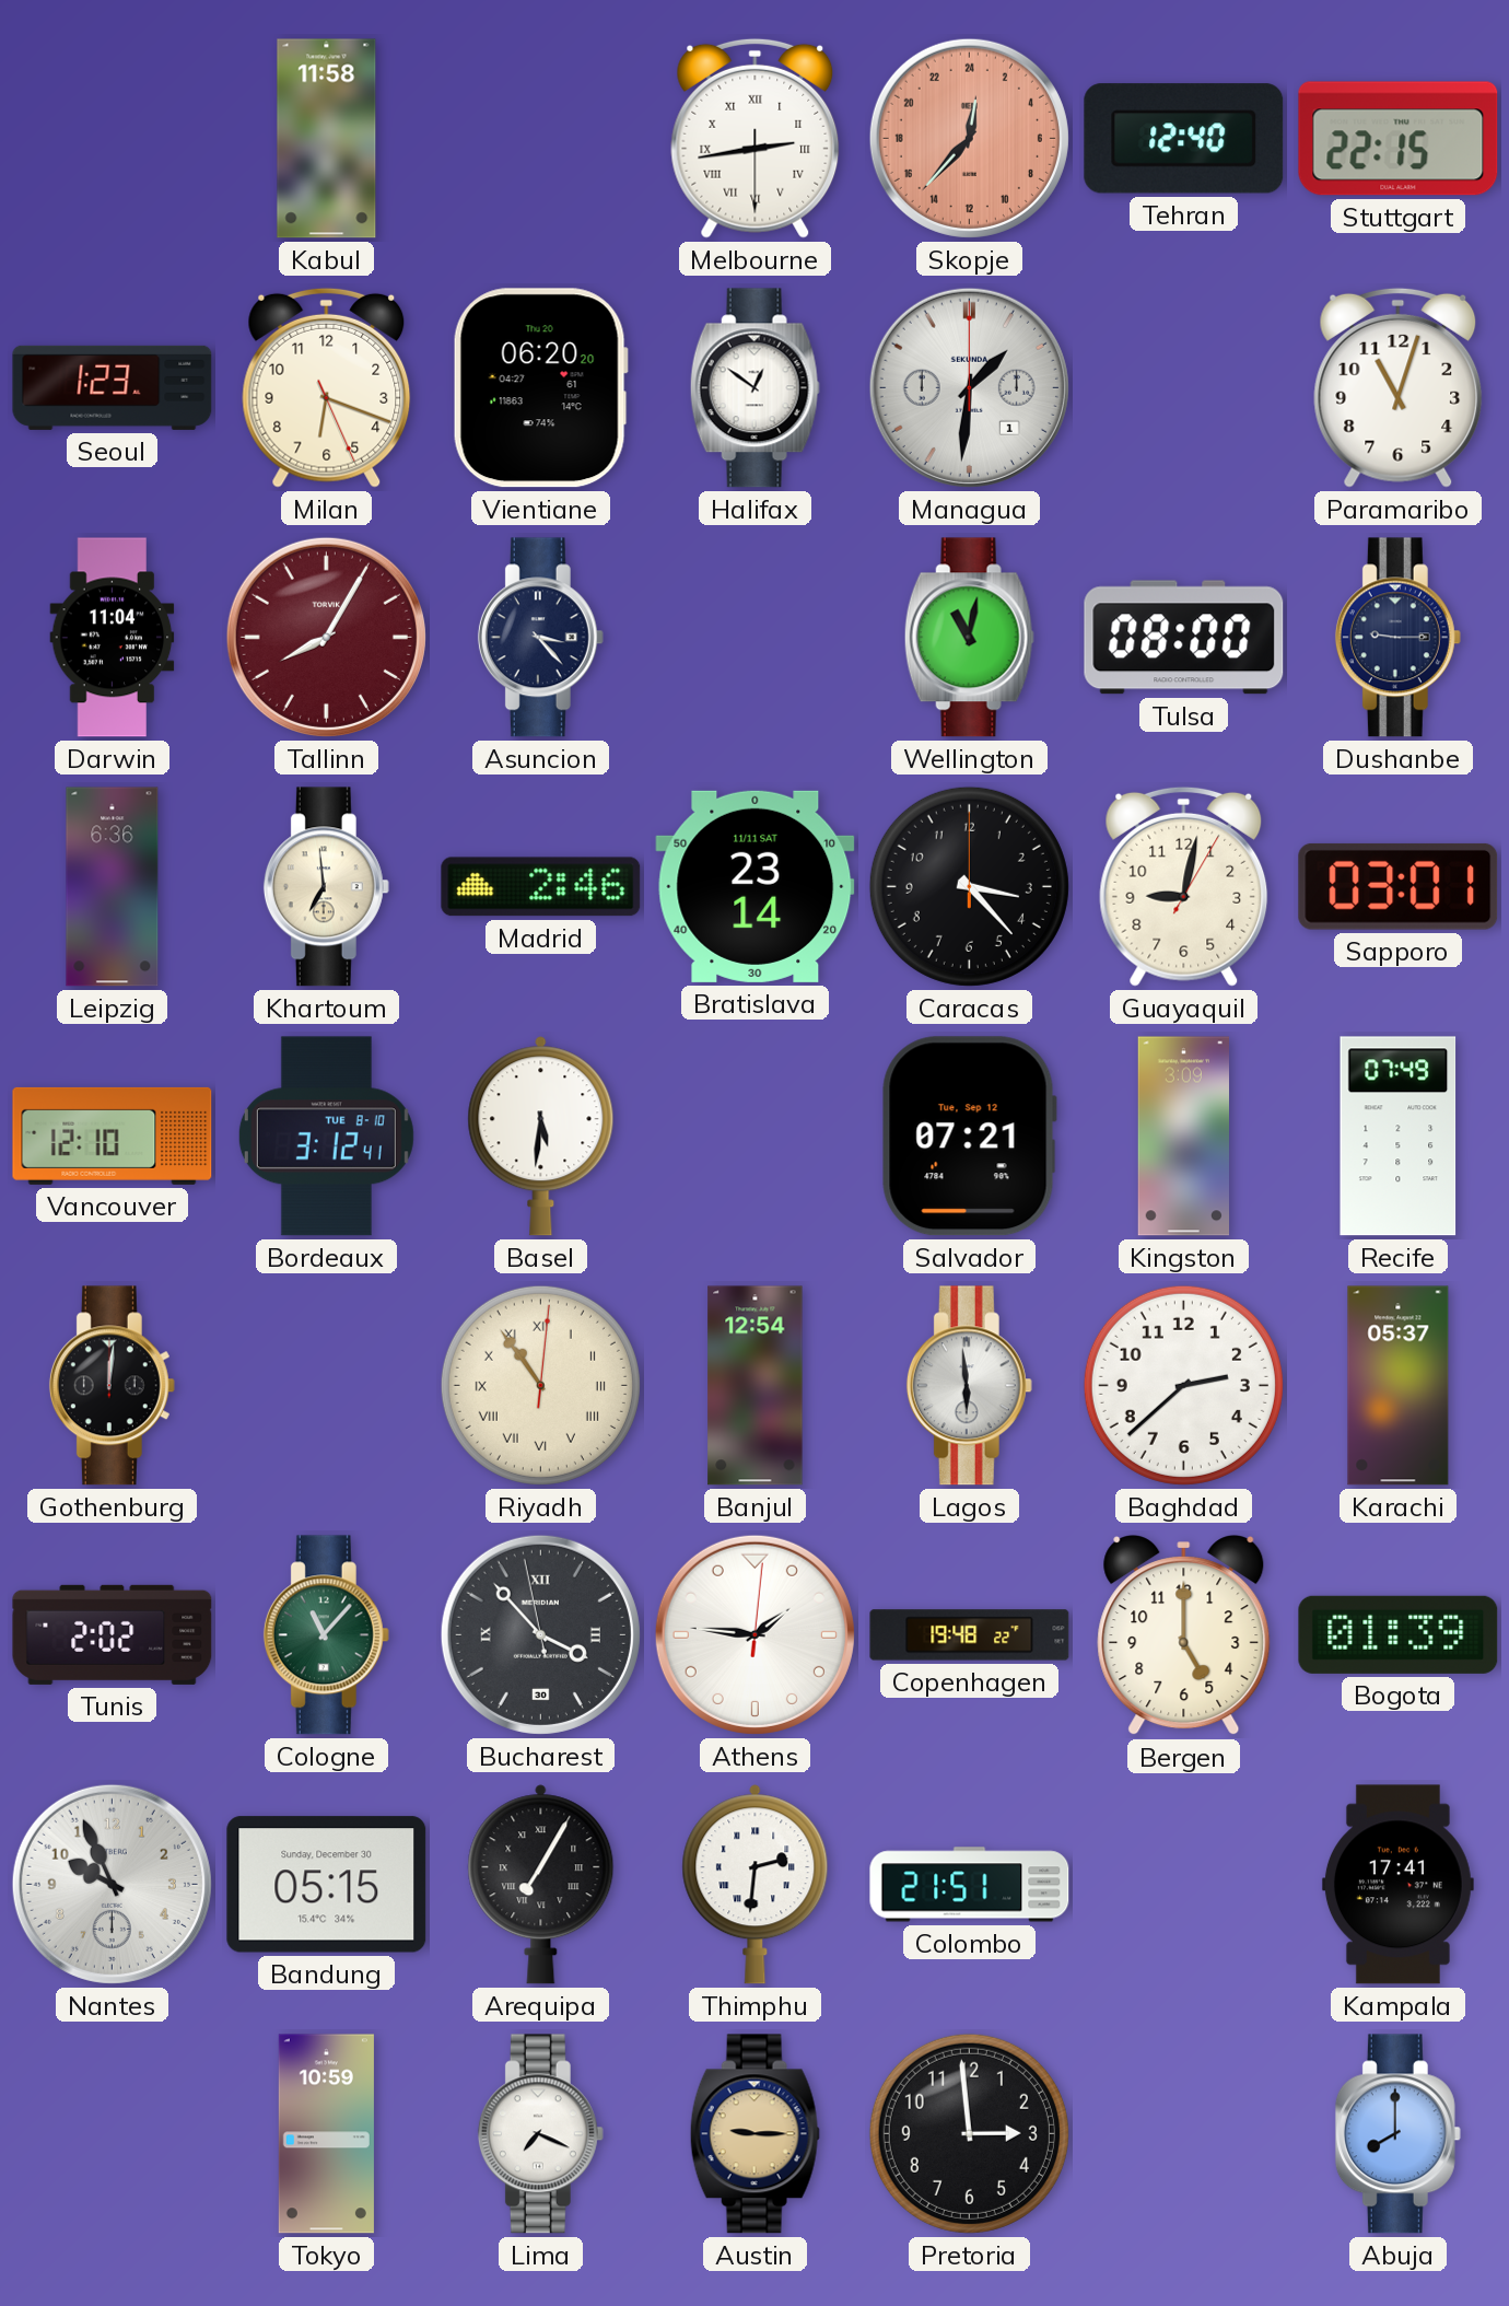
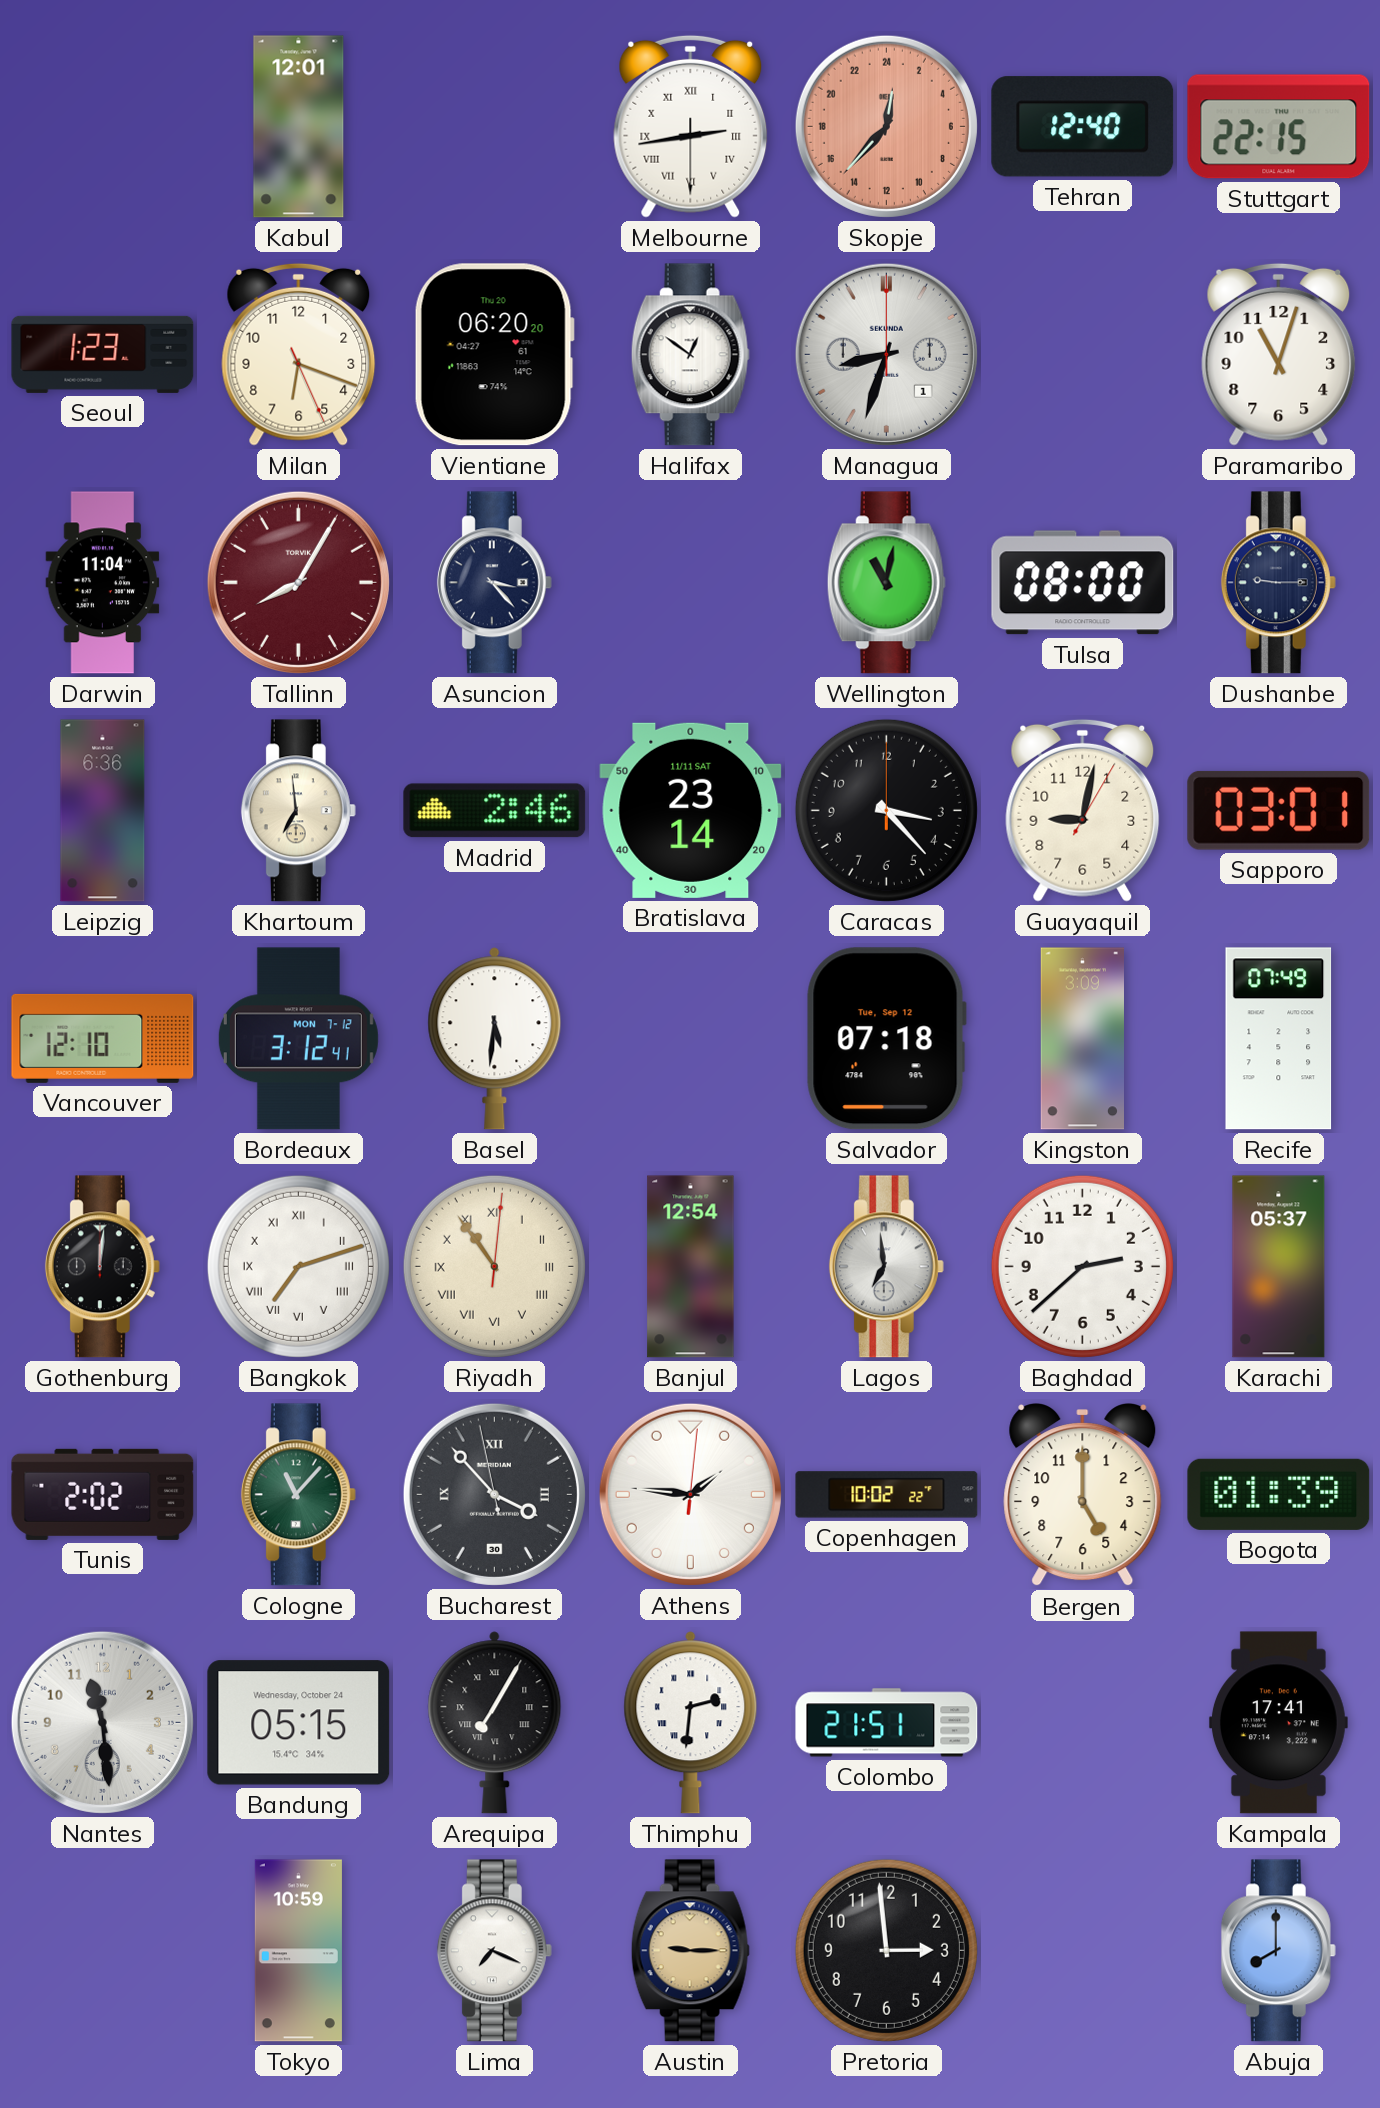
Kabul: 11:58 -> 12:01 (299, 127)
Managua: 1:31 -> 8:33 (886, 354)
Bordeaux date: TUE 8-10 -> MON 7-12 (298, 1039)
Salvador: 07:21 -> 07:18 (886, 1039)
Bangkok: none -> 7:12 (298, 1266)
Lagos: 5:59 -> 6:59 (886, 1267)
Copenhagen: 19:48 -> 10:02 (887, 1495)
Nantes: 9:56 -> 11:29 (102, 1722)
Bandung date: Sunday, December 30 -> Wednesday, October 24 (299, 1723)
